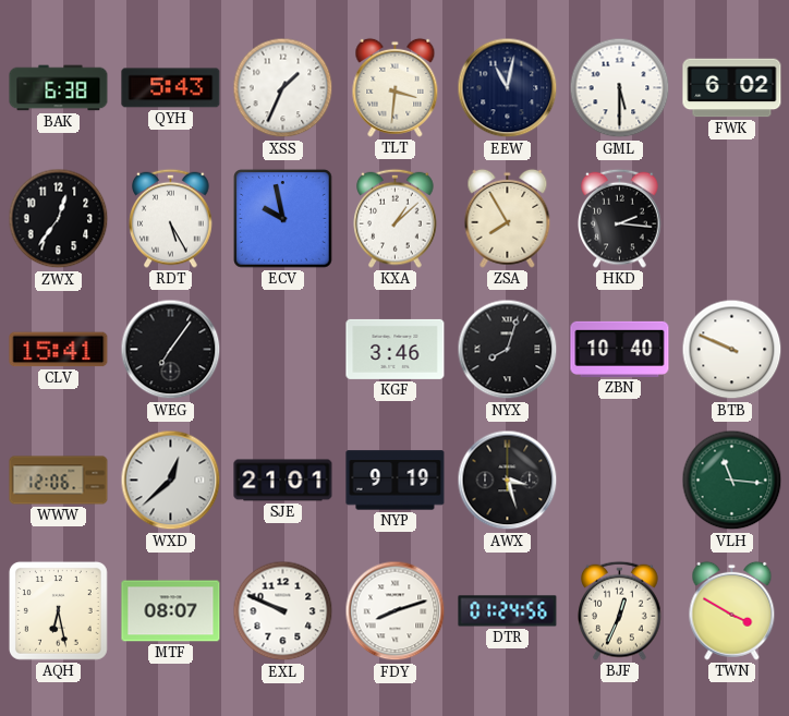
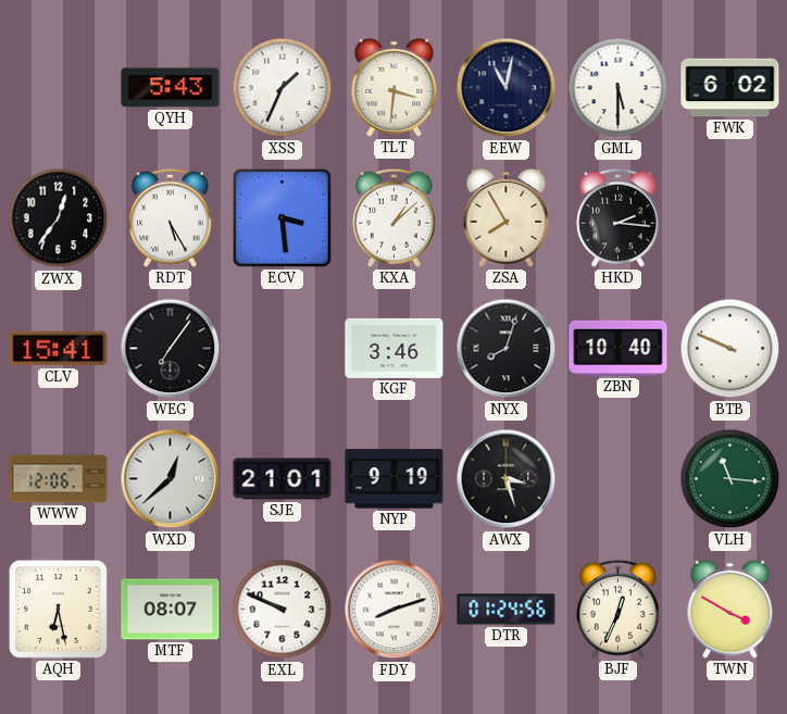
BAK: 6:38 -> none (59, 88)
ECV: 9:58 -> 3:29 (283, 218)
